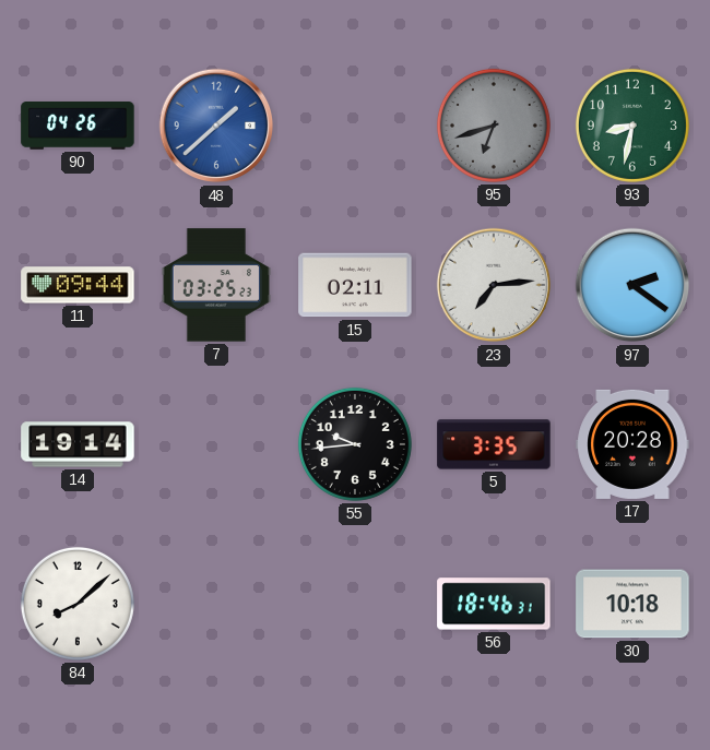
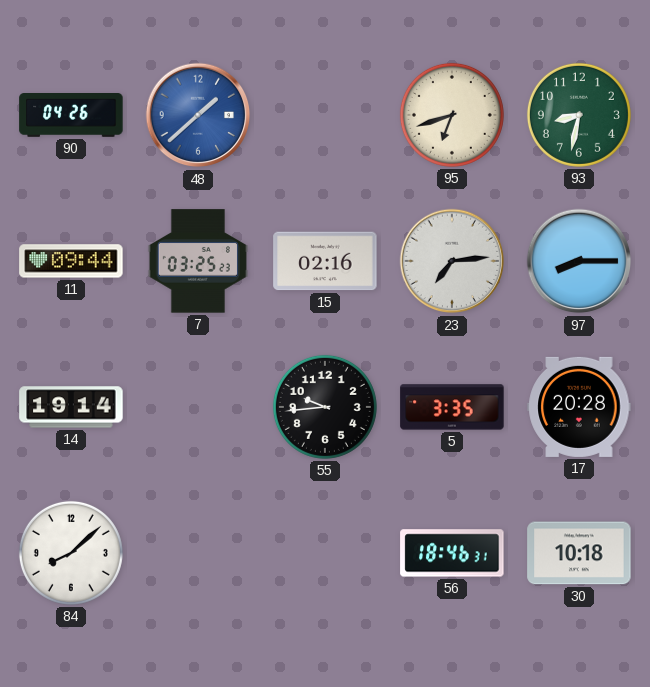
95 dial: grey -> cream (452, 115)
15: 02:11 -> 02:16 (325, 261)
97: 2:21 -> 8:15 (579, 261)
